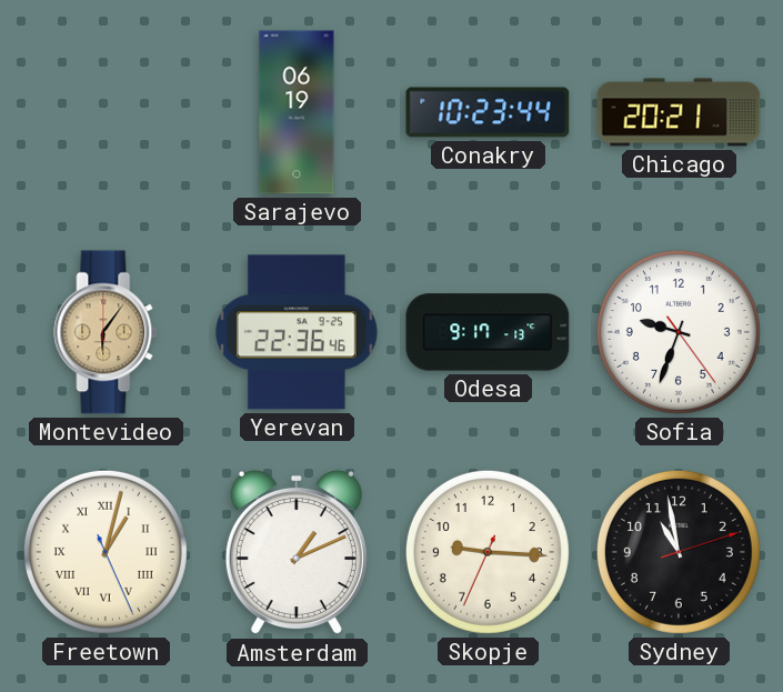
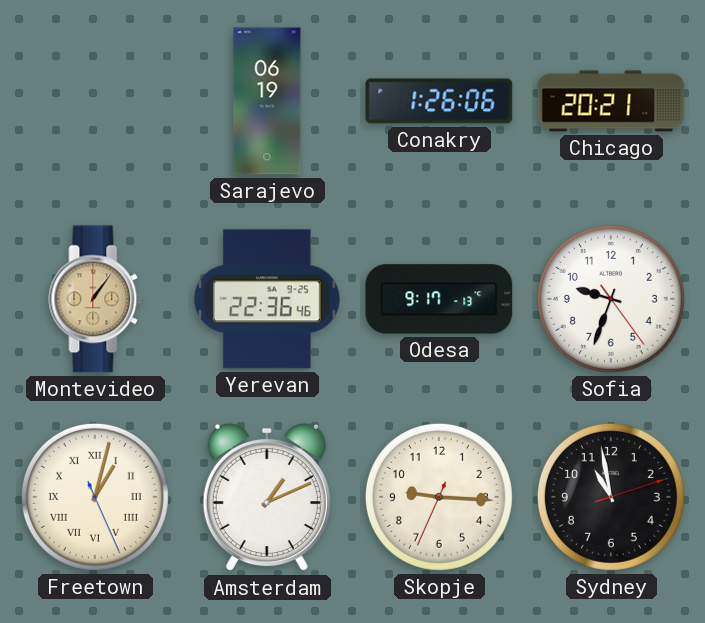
Conakry: 10:23 -> 1:26 (439, 101)
Montevideo: 6:06 -> 1:06 (95, 299)
